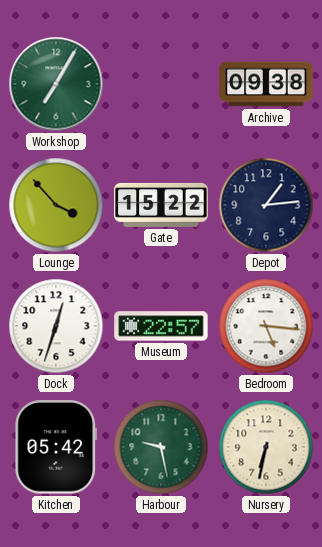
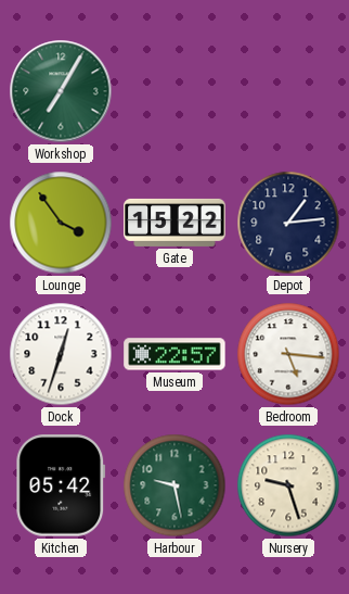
Archive: 09:38 -> none (266, 84)
Lounge: 3:53 -> 3:54 (61, 223)
Nursery: 6:32 -> 9:27 (288, 485)
